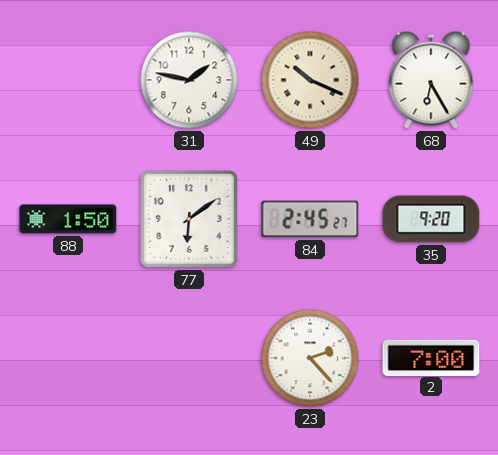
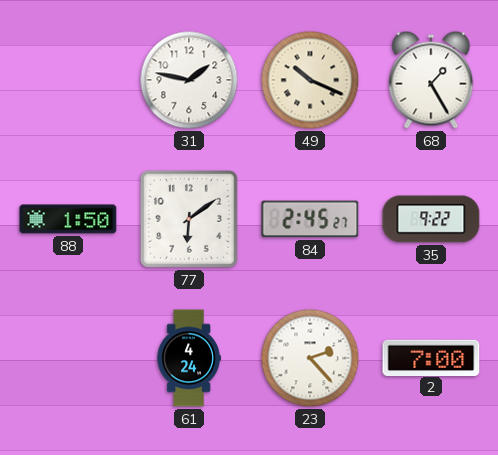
68: 6:25 -> 1:25 (431, 80)
35: 9:20 -> 9:22 (431, 219)
61: none -> 4:24 (189, 358)
